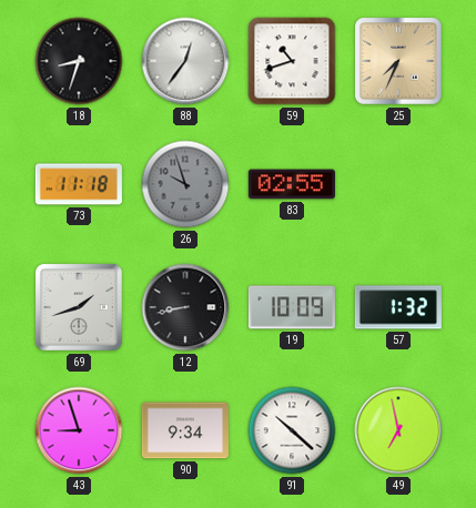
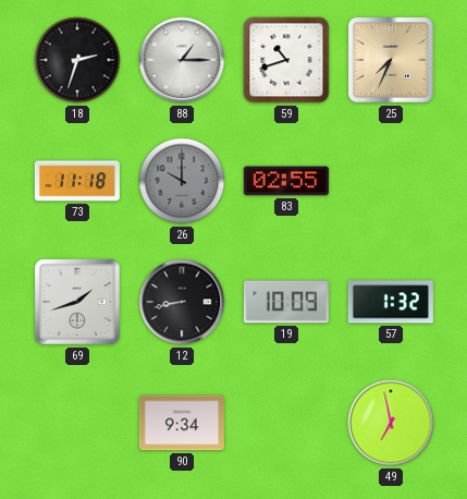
18: 8:33 -> 2:33 (77, 60)
88: 12:36 -> 1:15 (182, 60)
26: 9:57 -> 10:00 (182, 181)
43: 8:57 -> none (79, 430)
91: 10:22 -> none (292, 430)
